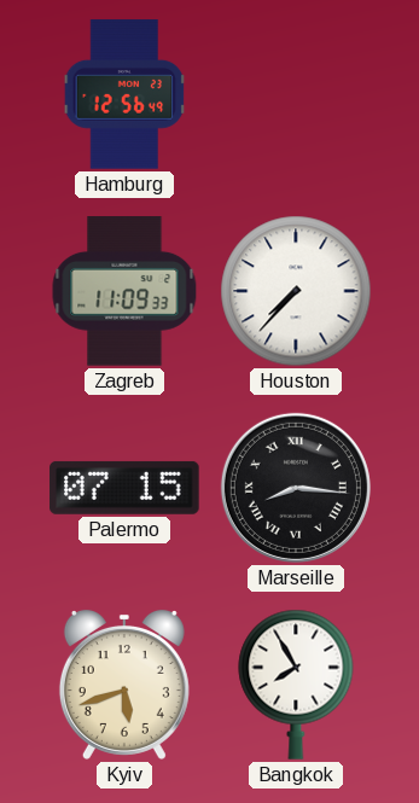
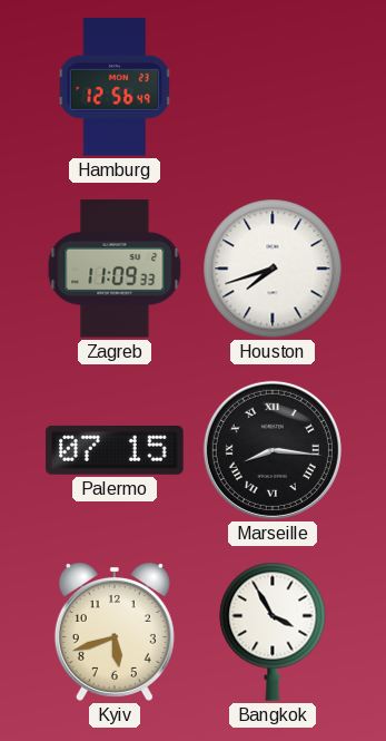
Houston: 7:37 -> 7:42 (273, 269)
Bangkok: 7:55 -> 3:55 (273, 632)
